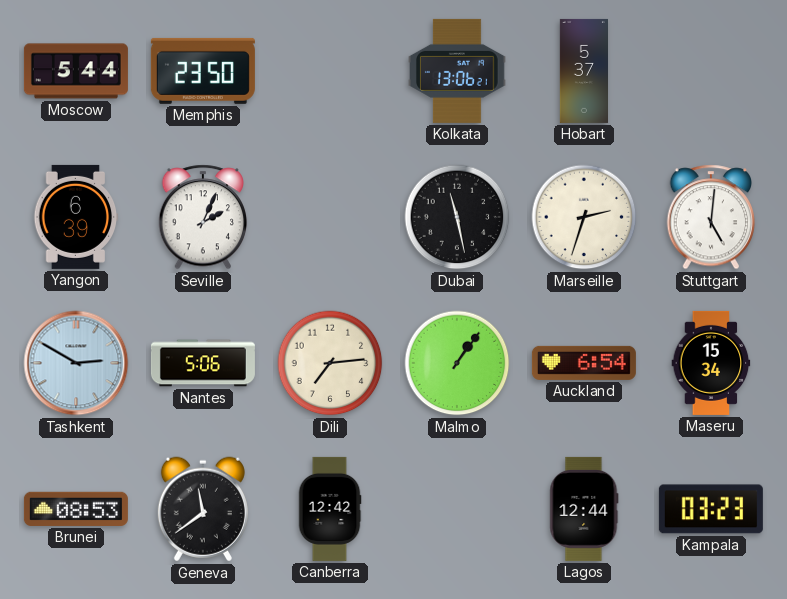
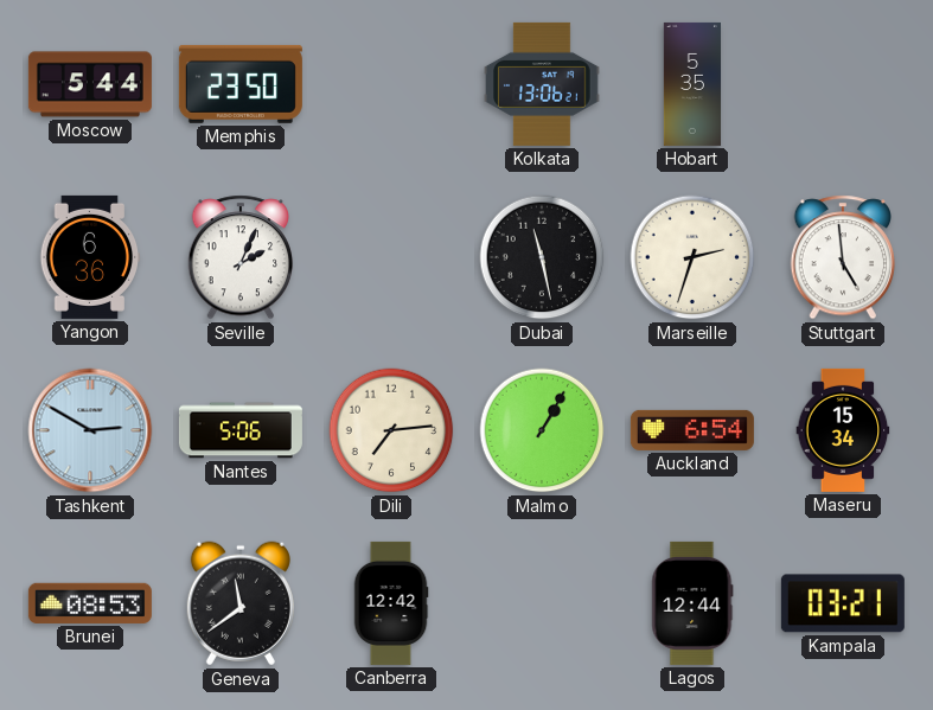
Hobart: 5:37 -> 5:35 (691, 84)
Yangon: 6:39 -> 6:36 (90, 257)
Stuttgart: 5:01 -> 4:59 (843, 257)
Malmo: 1:06 -> 1:05 (542, 430)
Kampala: 03:23 -> 03:21 (843, 603)
